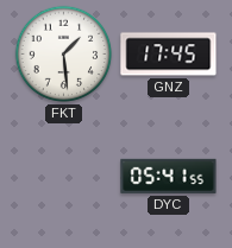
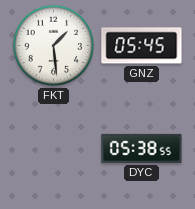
GNZ: 17:45 -> 05:45 (142, 46)
DYC: 05:41 -> 05:38 (142, 148)
